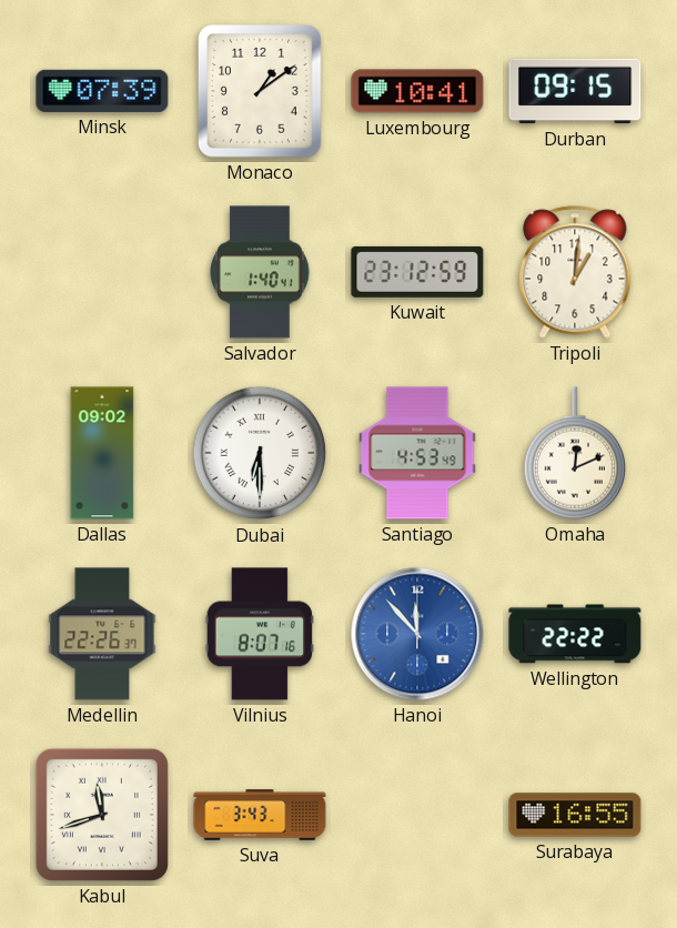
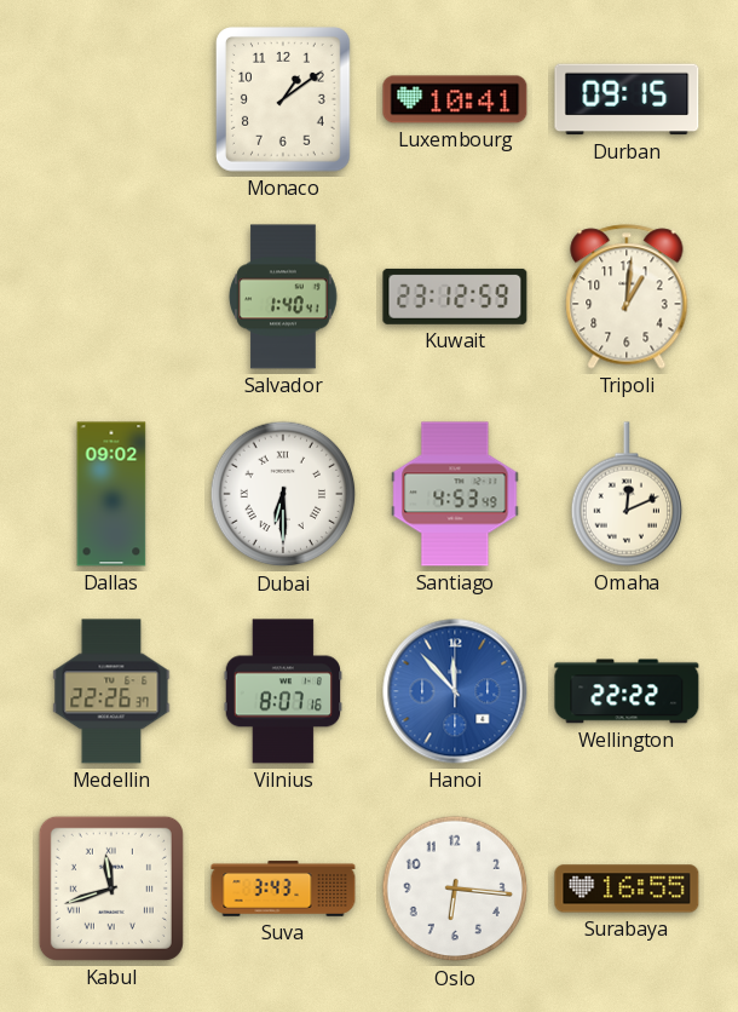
Minsk: 07:39 -> none (102, 91)
Oslo: none -> 6:16 (455, 889)
